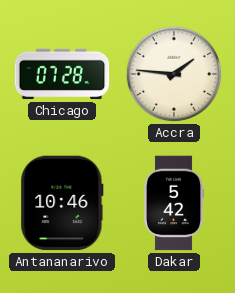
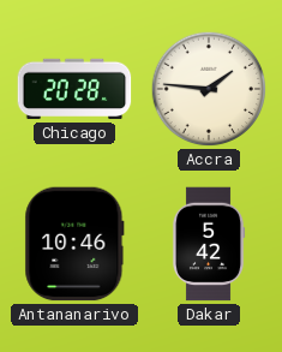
Chicago: 07:28 -> 20:28 (74, 89)
